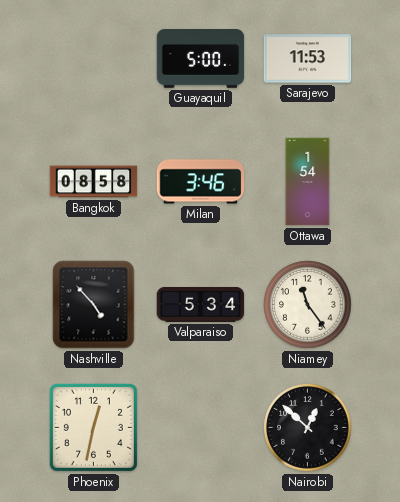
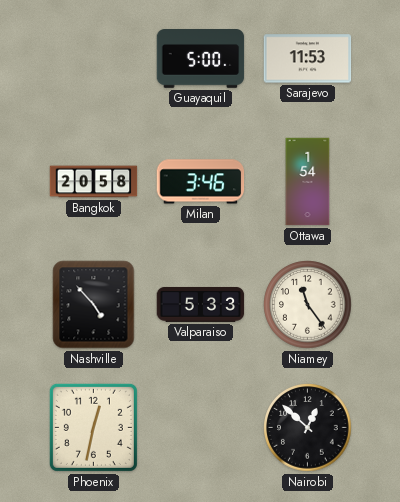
Bangkok: 08:58 -> 20:58 (94, 182)
Valparaiso: 5:34 -> 5:33 (201, 304)
